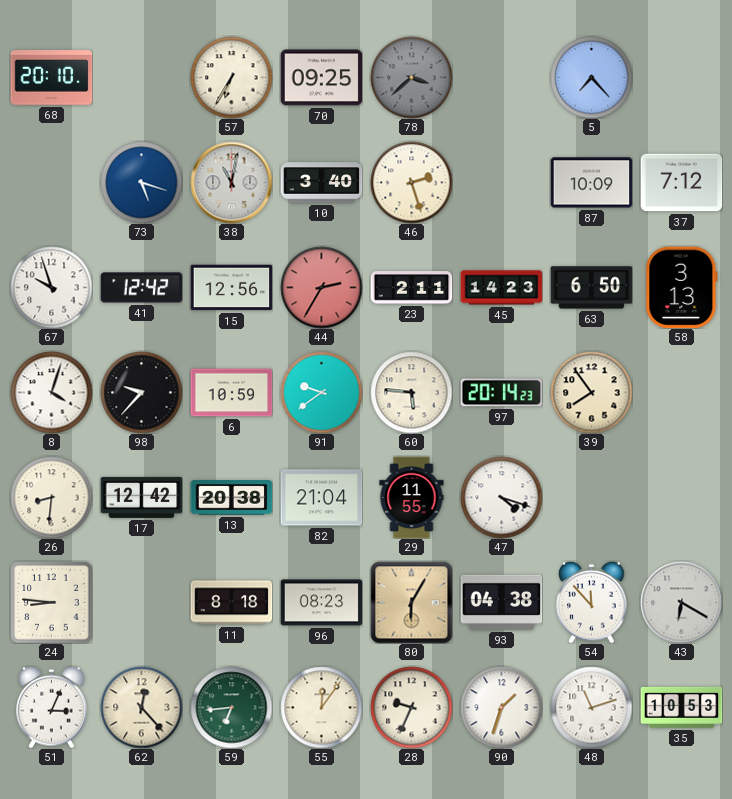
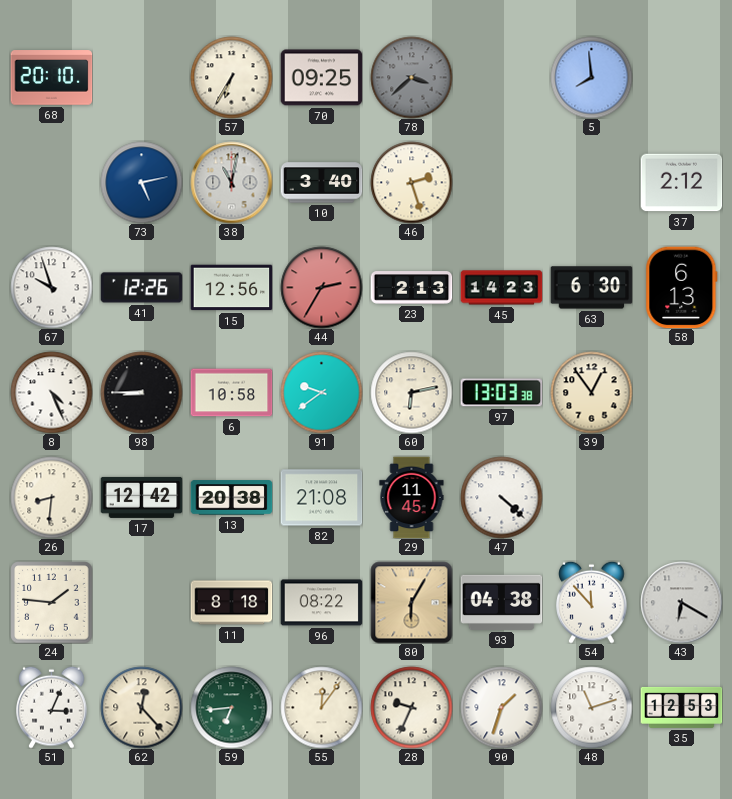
5: 7:23 -> 7:59 (591, 77)
73: 5:18 -> 5:13 (141, 182)
87: 10:09 -> none (591, 183)
37: 7:12 -> 2:12 (681, 183)
41: 12:42 -> 12:26 (141, 288)
23: 2:11 -> 2:13 (411, 288)
63: 6:50 -> 6:30 (591, 288)
58: 3:13 -> 6:13 (682, 287)
8: 4:03 -> 4:26 (51, 392)
98: 9:37 -> 8:45 (141, 392)
6: 10:59 -> 10:58 (231, 393)
60: 5:46 -> 6:13 (411, 392)
97: 20:14 -> 13:03 (501, 393)
39: 7:54 -> 12:54 (591, 392)
82: 21:04 -> 21:08 (321, 498)
29: 11:55 -> 11:45 (412, 497)
47: 4:18 -> 4:22 (501, 497)
24: 8:46 -> 1:46 (51, 602)
96: 08:23 -> 08:22 (321, 603)
35: 10:53 -> 12:53 (681, 707)
